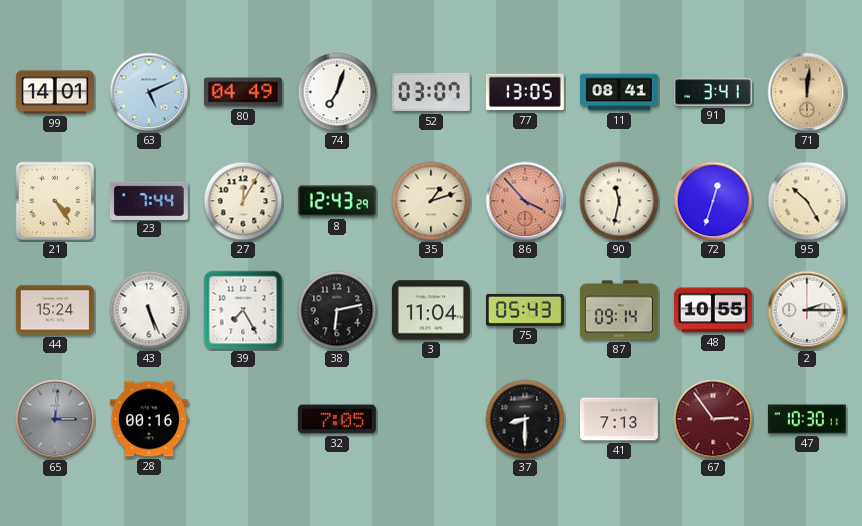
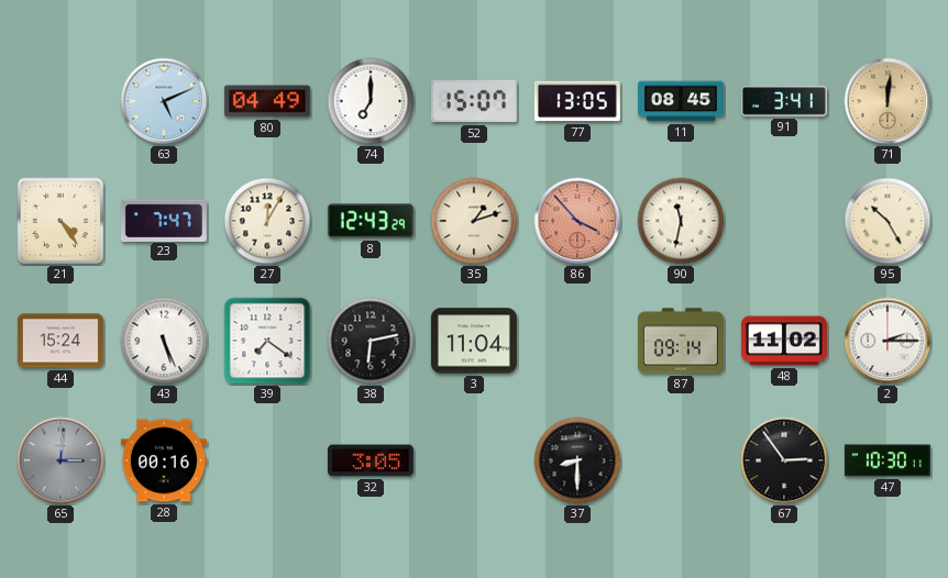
99: 14:01 -> none (55, 92)
74: 7:03 -> 7:00 (371, 101)
52: 03:07 -> 15:07 (474, 101)
11: 08:41 -> 08:45 (681, 101)
23: 7:44 -> 7:47 (164, 220)
72: 12:33 -> none (713, 201)
39: 7:25 -> 7:21 (267, 341)
75: 05:43 -> none (525, 310)
48: 10:55 -> 11:02 (784, 341)
32: 7:05 -> 3:05 (371, 460)
41: 7:13 -> none (619, 419)
67 dial: burgundy -> black (784, 460)
